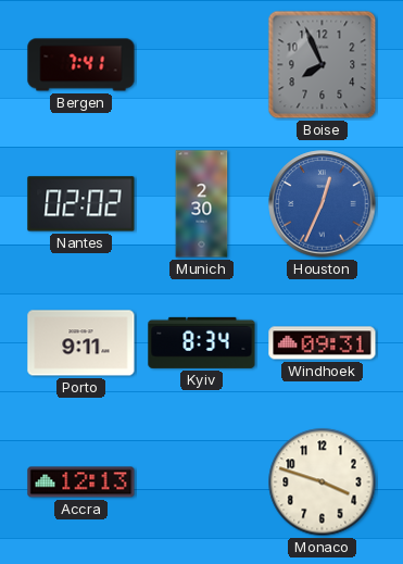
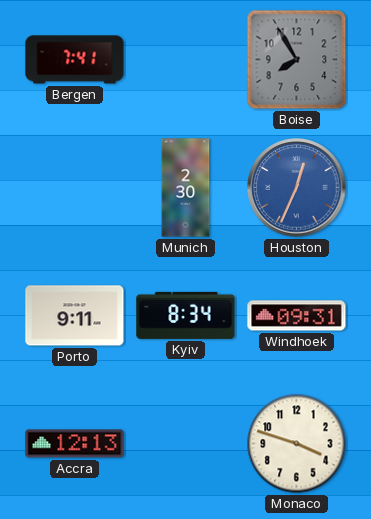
Boise: 7:56 -> 7:55 (297, 60)
Nantes: 02:02 -> none (81, 204)
